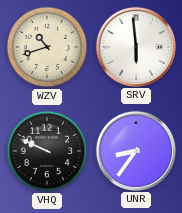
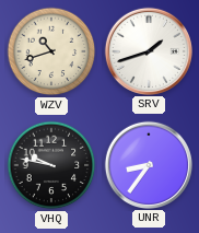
SRV: 5:59 -> 1:42 (148, 50)
VHQ: 9:49 -> 9:47 (51, 165)
